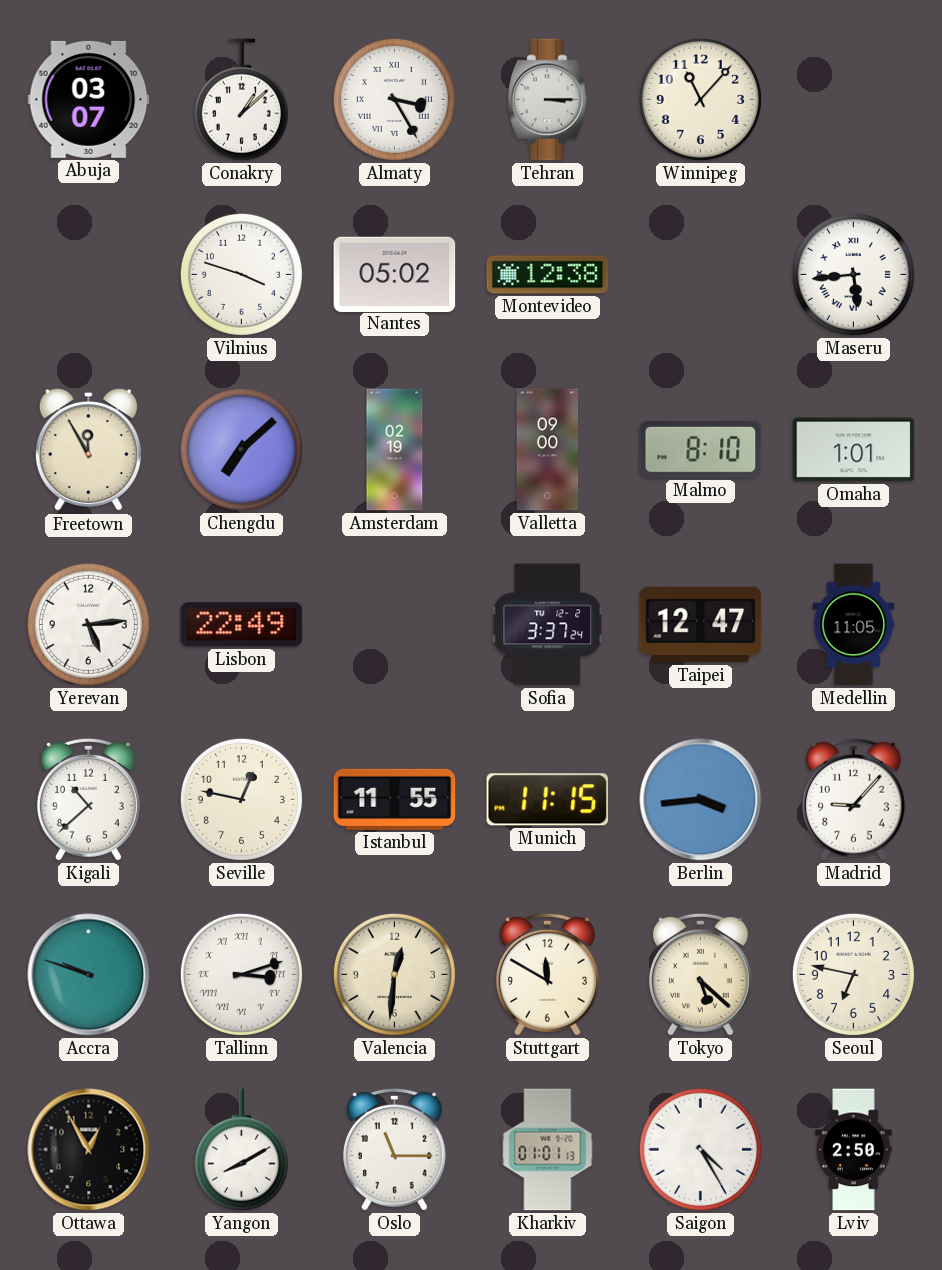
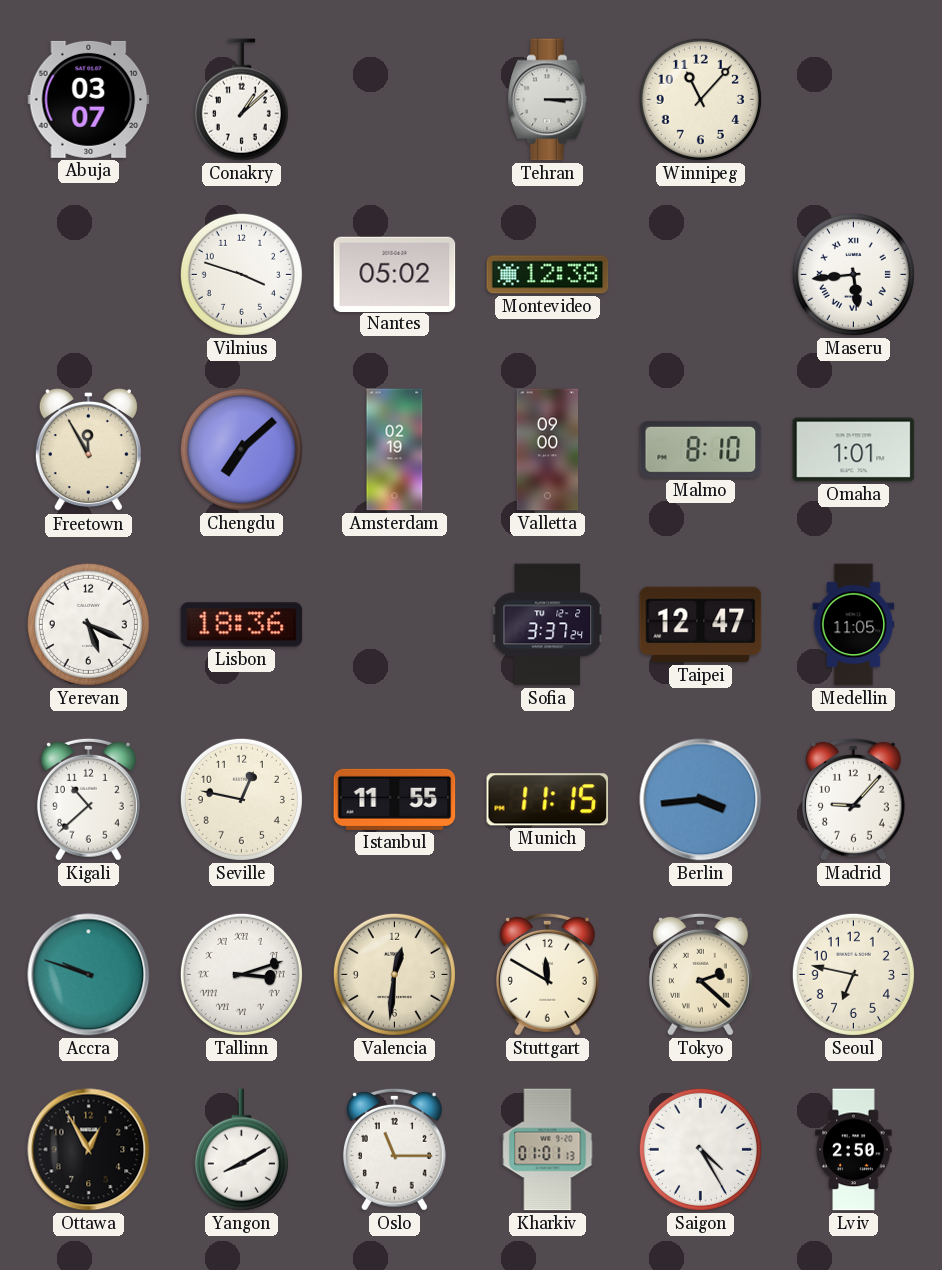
Almaty: 3:25 -> none (394, 99)
Yerevan: 5:14 -> 5:19 (88, 624)
Lisbon: 22:49 -> 18:36 (242, 625)
Tokyo: 5:22 -> 2:22 (700, 974)
